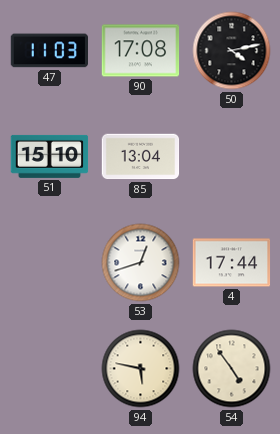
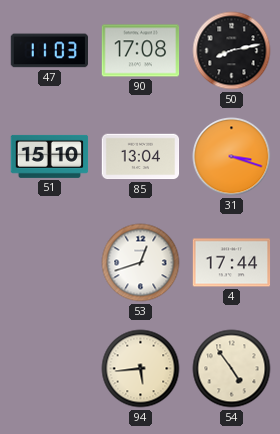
50: 4:13 -> 8:13 (232, 51)
31: none -> 3:18 (232, 157)
94: 5:47 -> 5:44 (141, 369)
